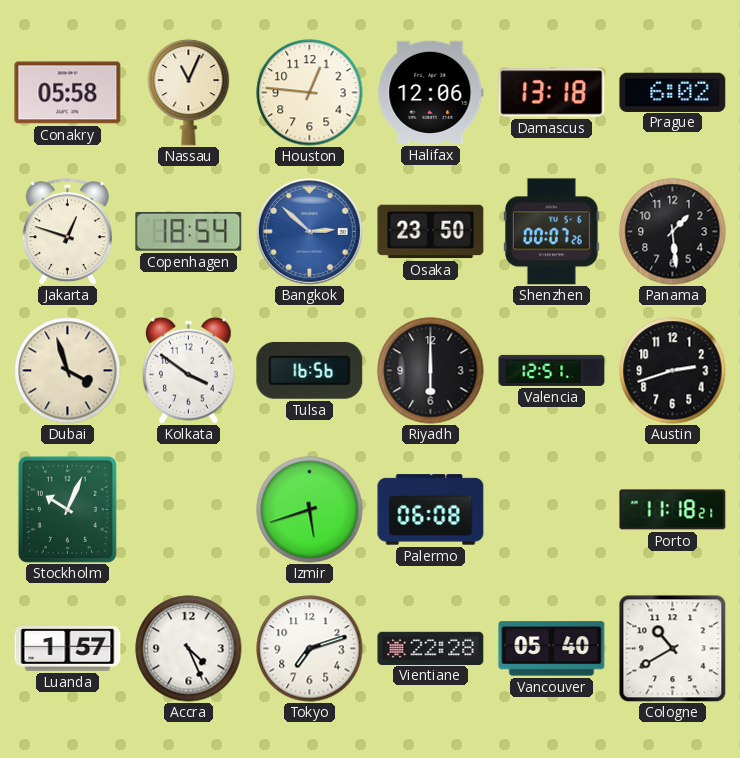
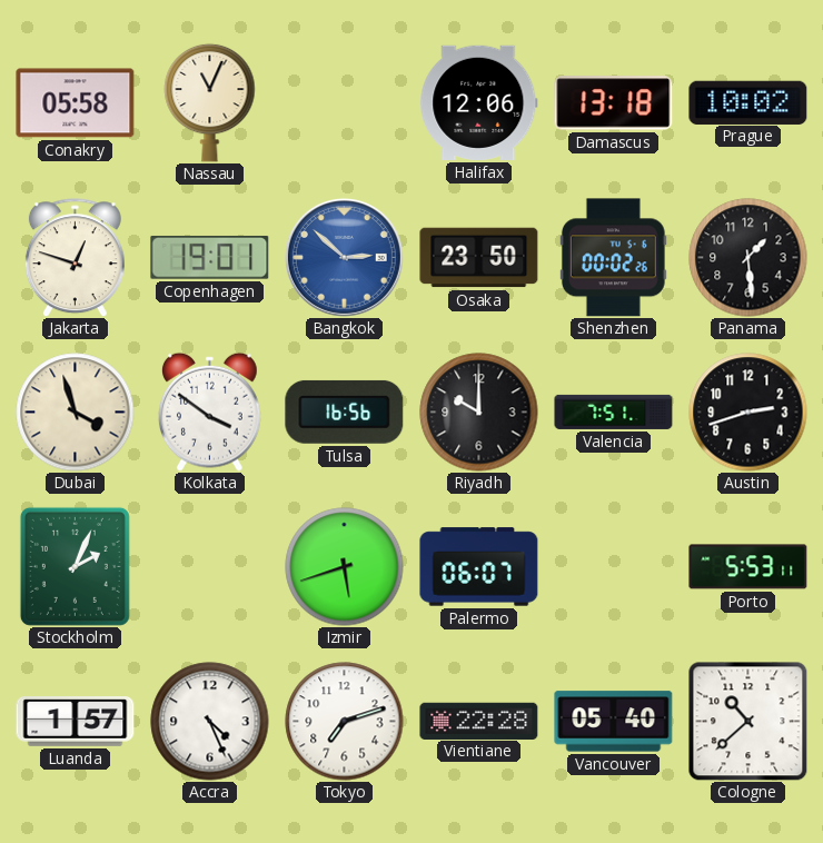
Houston: 12:46 -> none (310, 93)
Prague: 6:02 -> 10:02 (748, 102)
Copenhagen: 18:54 -> 19:01 (210, 258)
Shenzhen: 00:07 -> 00:02 (613, 258)
Riyadh: 6:00 -> 10:00 (479, 413)
Valencia: 12:51 -> 7:51 (614, 411)
Stockholm: 10:04 -> 2:04 (75, 566)
Palermo: 06:08 -> 06:07 (479, 567)
Porto: 11:18 -> 5:53 (748, 567)
Cologne: 10:40 -> 10:38 (748, 722)
